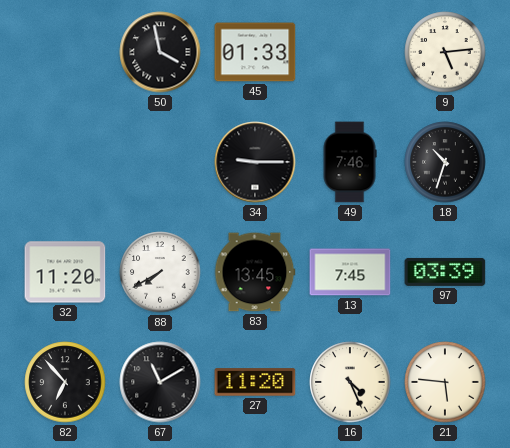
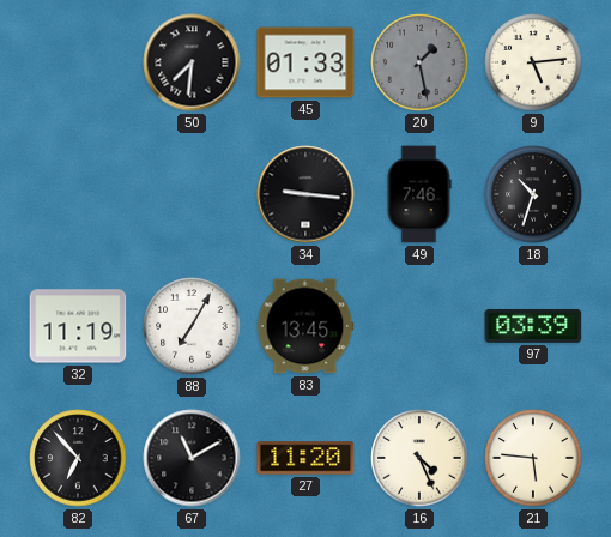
50: 3:58 -> 7:31 (192, 62)
20: none -> 1:28 (419, 62)
34: 9:15 -> 9:16 (305, 194)
32: 11:20 -> 11:19 (78, 326)
88: 7:40 -> 7:05 (192, 326)
13: 7:45 -> none (350, 272)
